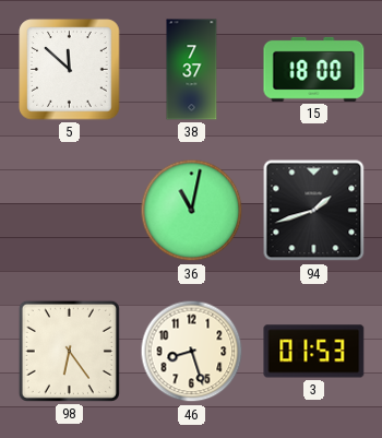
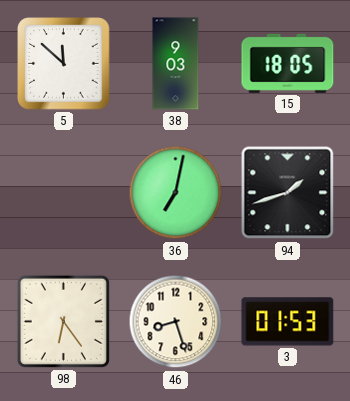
38: 7:37 -> 9:03 (176, 64)
15: 18:00 -> 18:05 (288, 63)
36: 11:02 -> 7:02 (176, 193)
